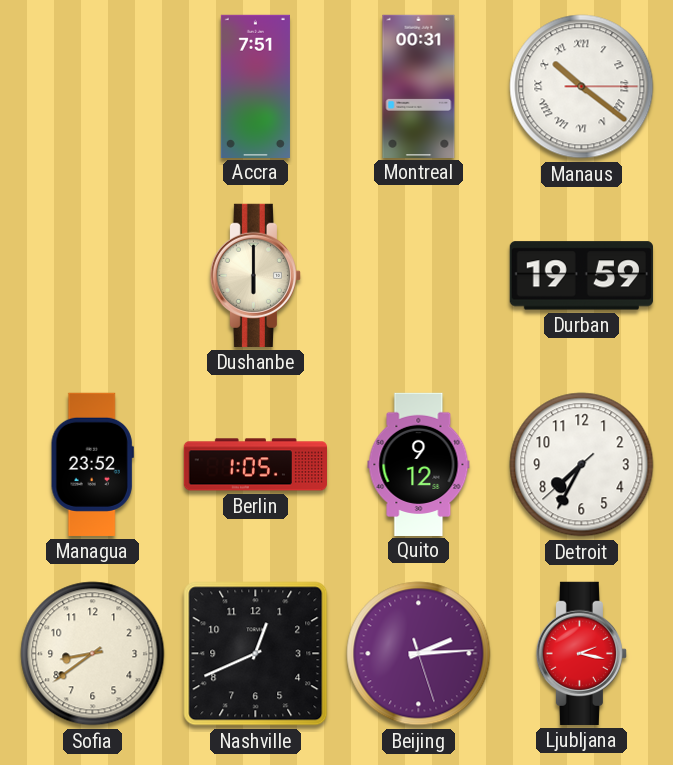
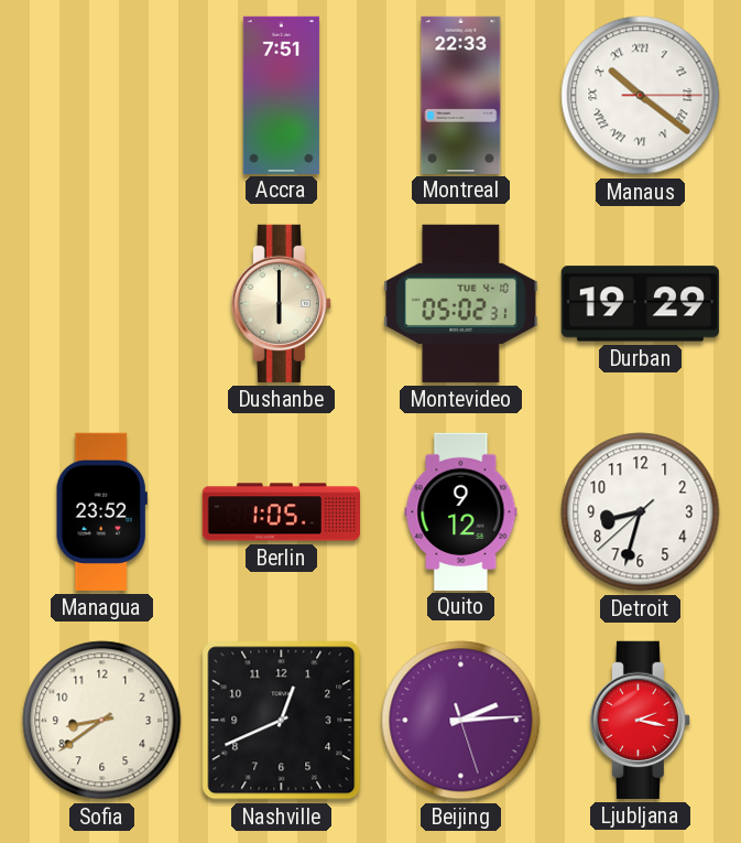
Montreal: 00:31 -> 22:33 (461, 95)
Montevideo: none -> 05:02 (461, 303)
Durban: 19:59 -> 19:29 (640, 304)
Detroit: 7:34 -> 8:32 (641, 512)
